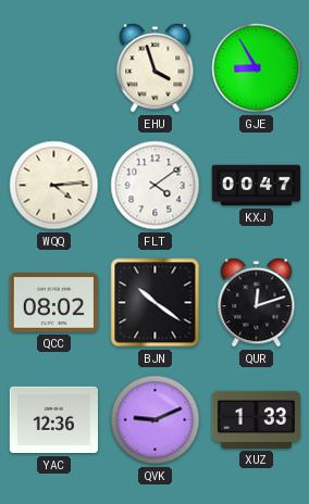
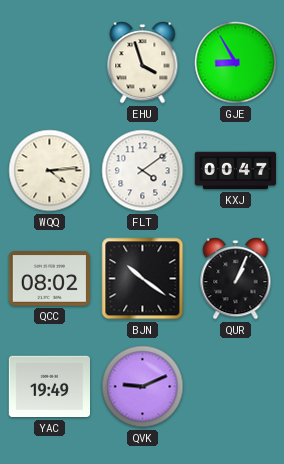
QUR: 12:12 -> 1:04 (236, 279)
YAC: 12:36 -> 19:49 (49, 387)
XUZ: 1:33 -> none (256, 419)
